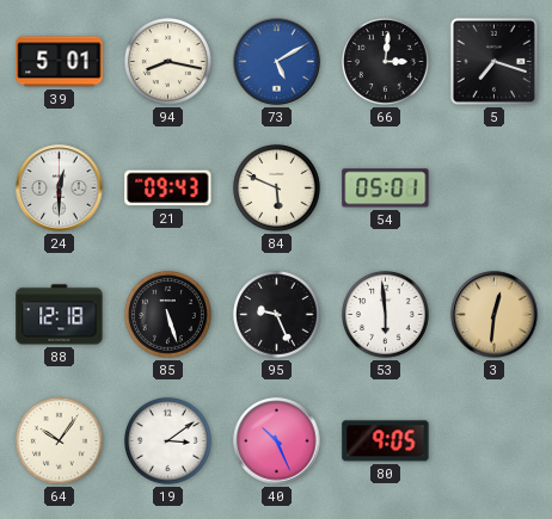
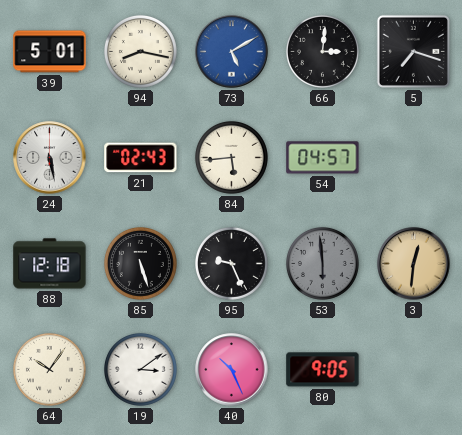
24: 12:30 -> 5:28 (50, 158)
21: 09:43 -> 02:43 (141, 158)
84: 5:49 -> 5:44 (231, 157)
54: 05:01 -> 04:57 (323, 158)
53 dial: white -> grey (322, 263)
